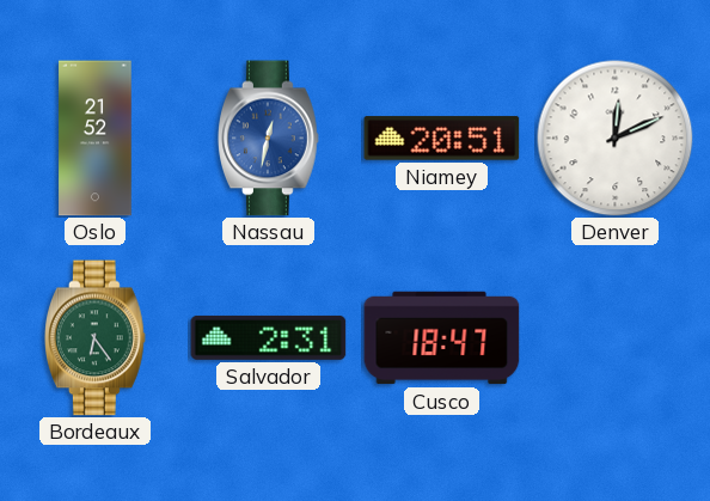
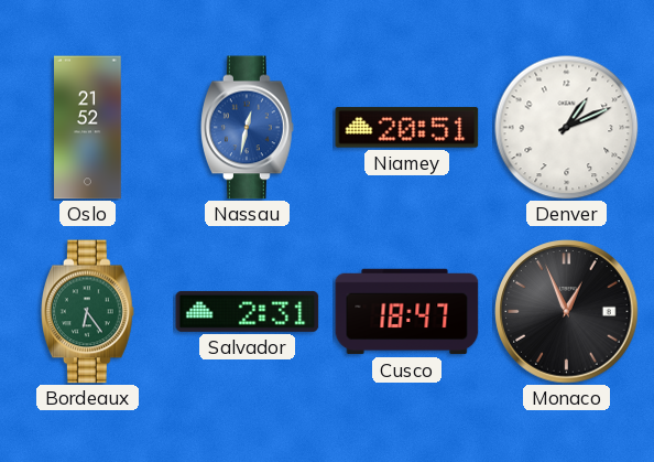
Denver: 12:11 -> 1:11 (567, 128)
Monaco: none -> 12:56 (567, 312)
